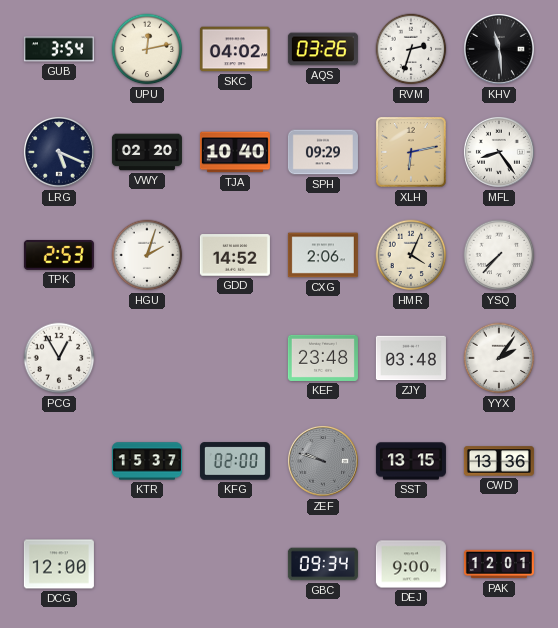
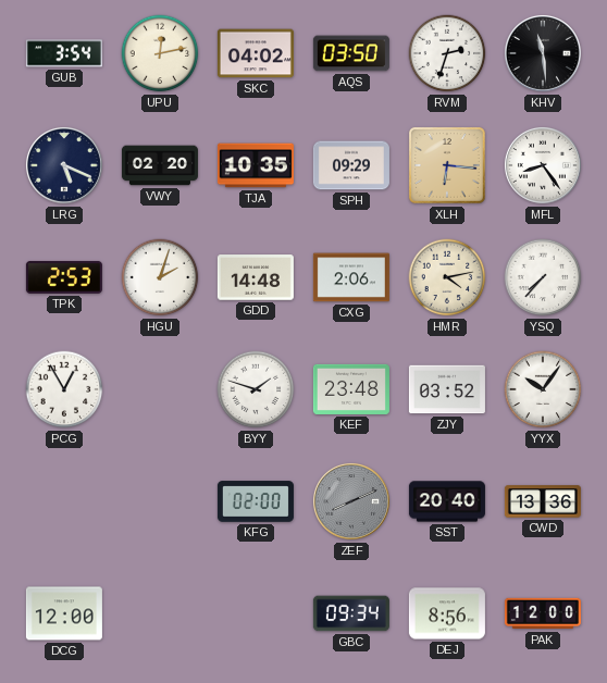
AQS: 03:26 -> 03:50 (351, 53)
TJA: 10:40 -> 10:35 (256, 165)
XLH: 6:13 -> 6:16 (447, 165)
GDD: 14:52 -> 14:48 (256, 277)
HMR: 4:04 -> 4:13 (447, 277)
BYY: none -> 1:48 (256, 389)
ZJY: 03:48 -> 03:52 (447, 389)
YYX: 2:06 -> 10:06 (543, 389)
KTR: 15:37 -> none (147, 461)
ZEF: 9:48 -> 8:11 (351, 501)
SST: 13:15 -> 20:40 (447, 501)
DEJ: 9:00 -> 8:56 (447, 613)
PAK: 12:01 -> 12:00 (543, 613)
